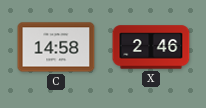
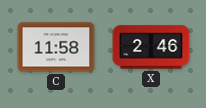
C: 14:58 -> 11:58 (56, 47)
